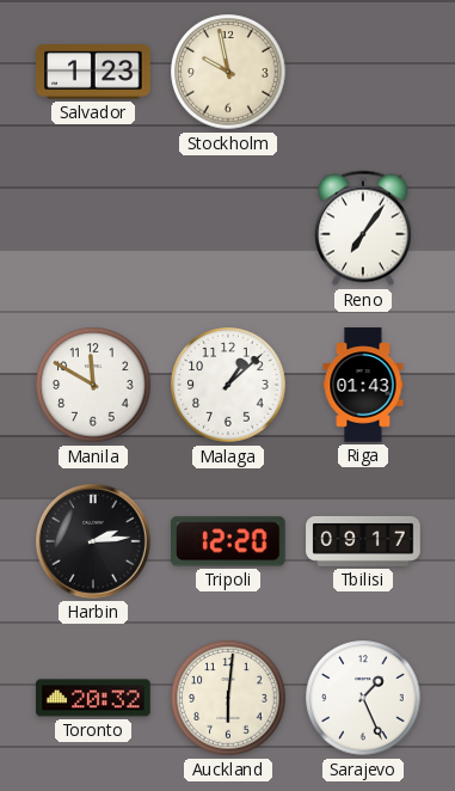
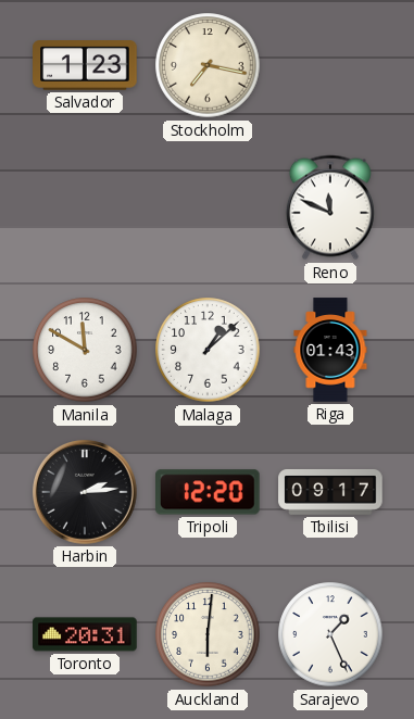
Stockholm: 9:58 -> 7:17 (208, 65)
Reno: 7:06 -> 11:49 (330, 207)
Toronto: 20:32 -> 20:31 (85, 634)
